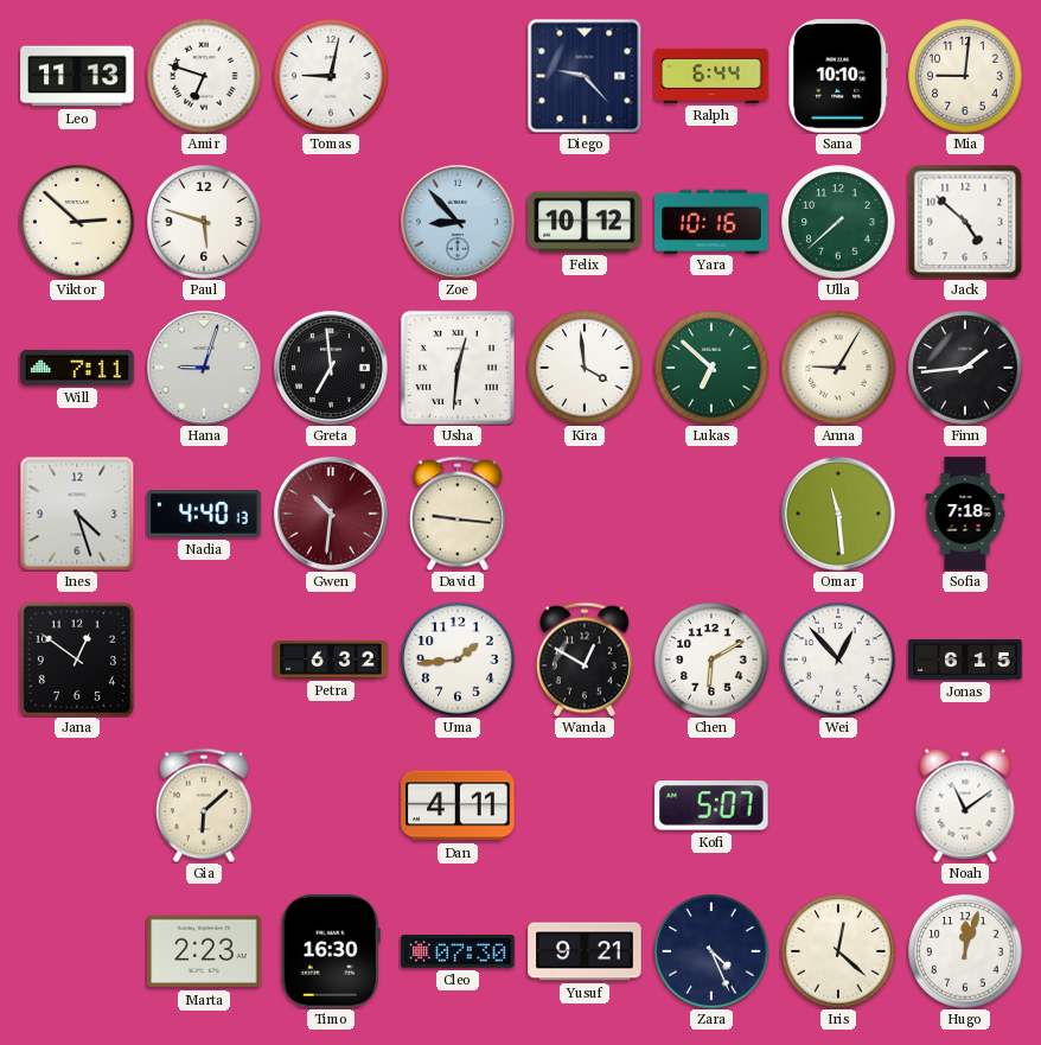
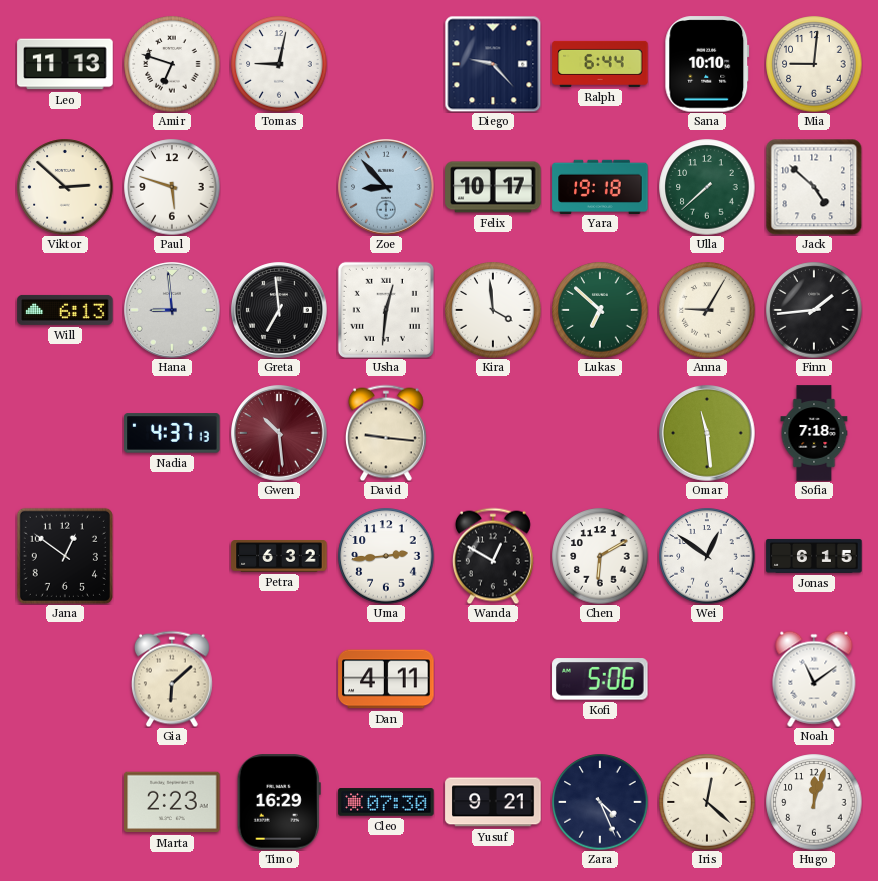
Felix: 10:12 -> 10:17 (493, 187)
Yara: 10:16 -> 19:18 (600, 186)
Will: 7:11 -> 6:13 (65, 310)
Hana: 9:03 -> 8:59 (172, 310)
Ines: 4:27 -> none (77, 514)
Nadia: 4:40 -> 4:37 (172, 433)
Gwen: 10:31 -> 10:29 (279, 433)
Uma: 1:44 -> 2:44 (386, 556)
Wei: 12:53 -> 12:51 (707, 556)
Kofi: 5:07 -> 5:06 (600, 679)
Timo: 16:30 -> 16:29 (279, 802)
